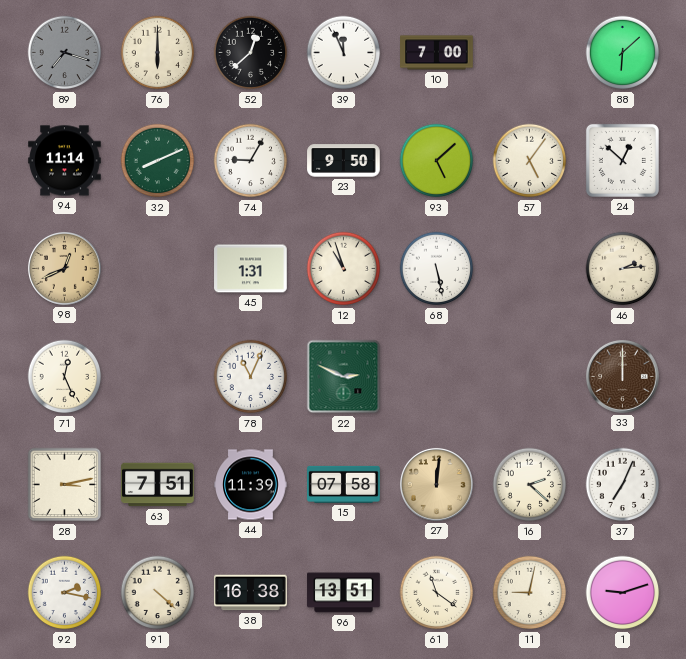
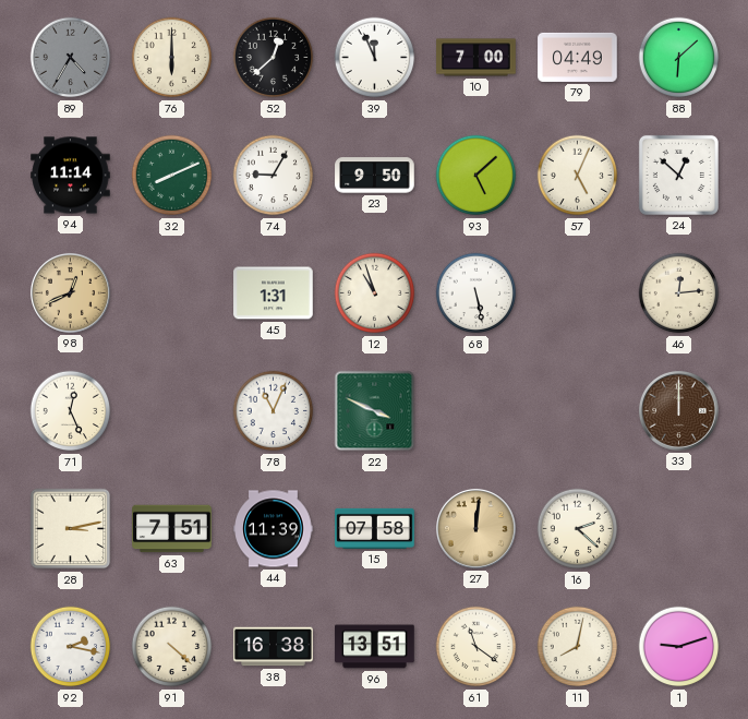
89: 7:18 -> 4:35 (71, 58)
79: none -> 04:49 (578, 57)
57: 5:06 -> 5:04 (578, 176)
46: 2:14 -> 12:14 (679, 293)
22: 2:49 -> 3:49 (375, 411)
37: 7:04 -> none (623, 485)
11: 9:02 -> 8:02 (578, 647)
